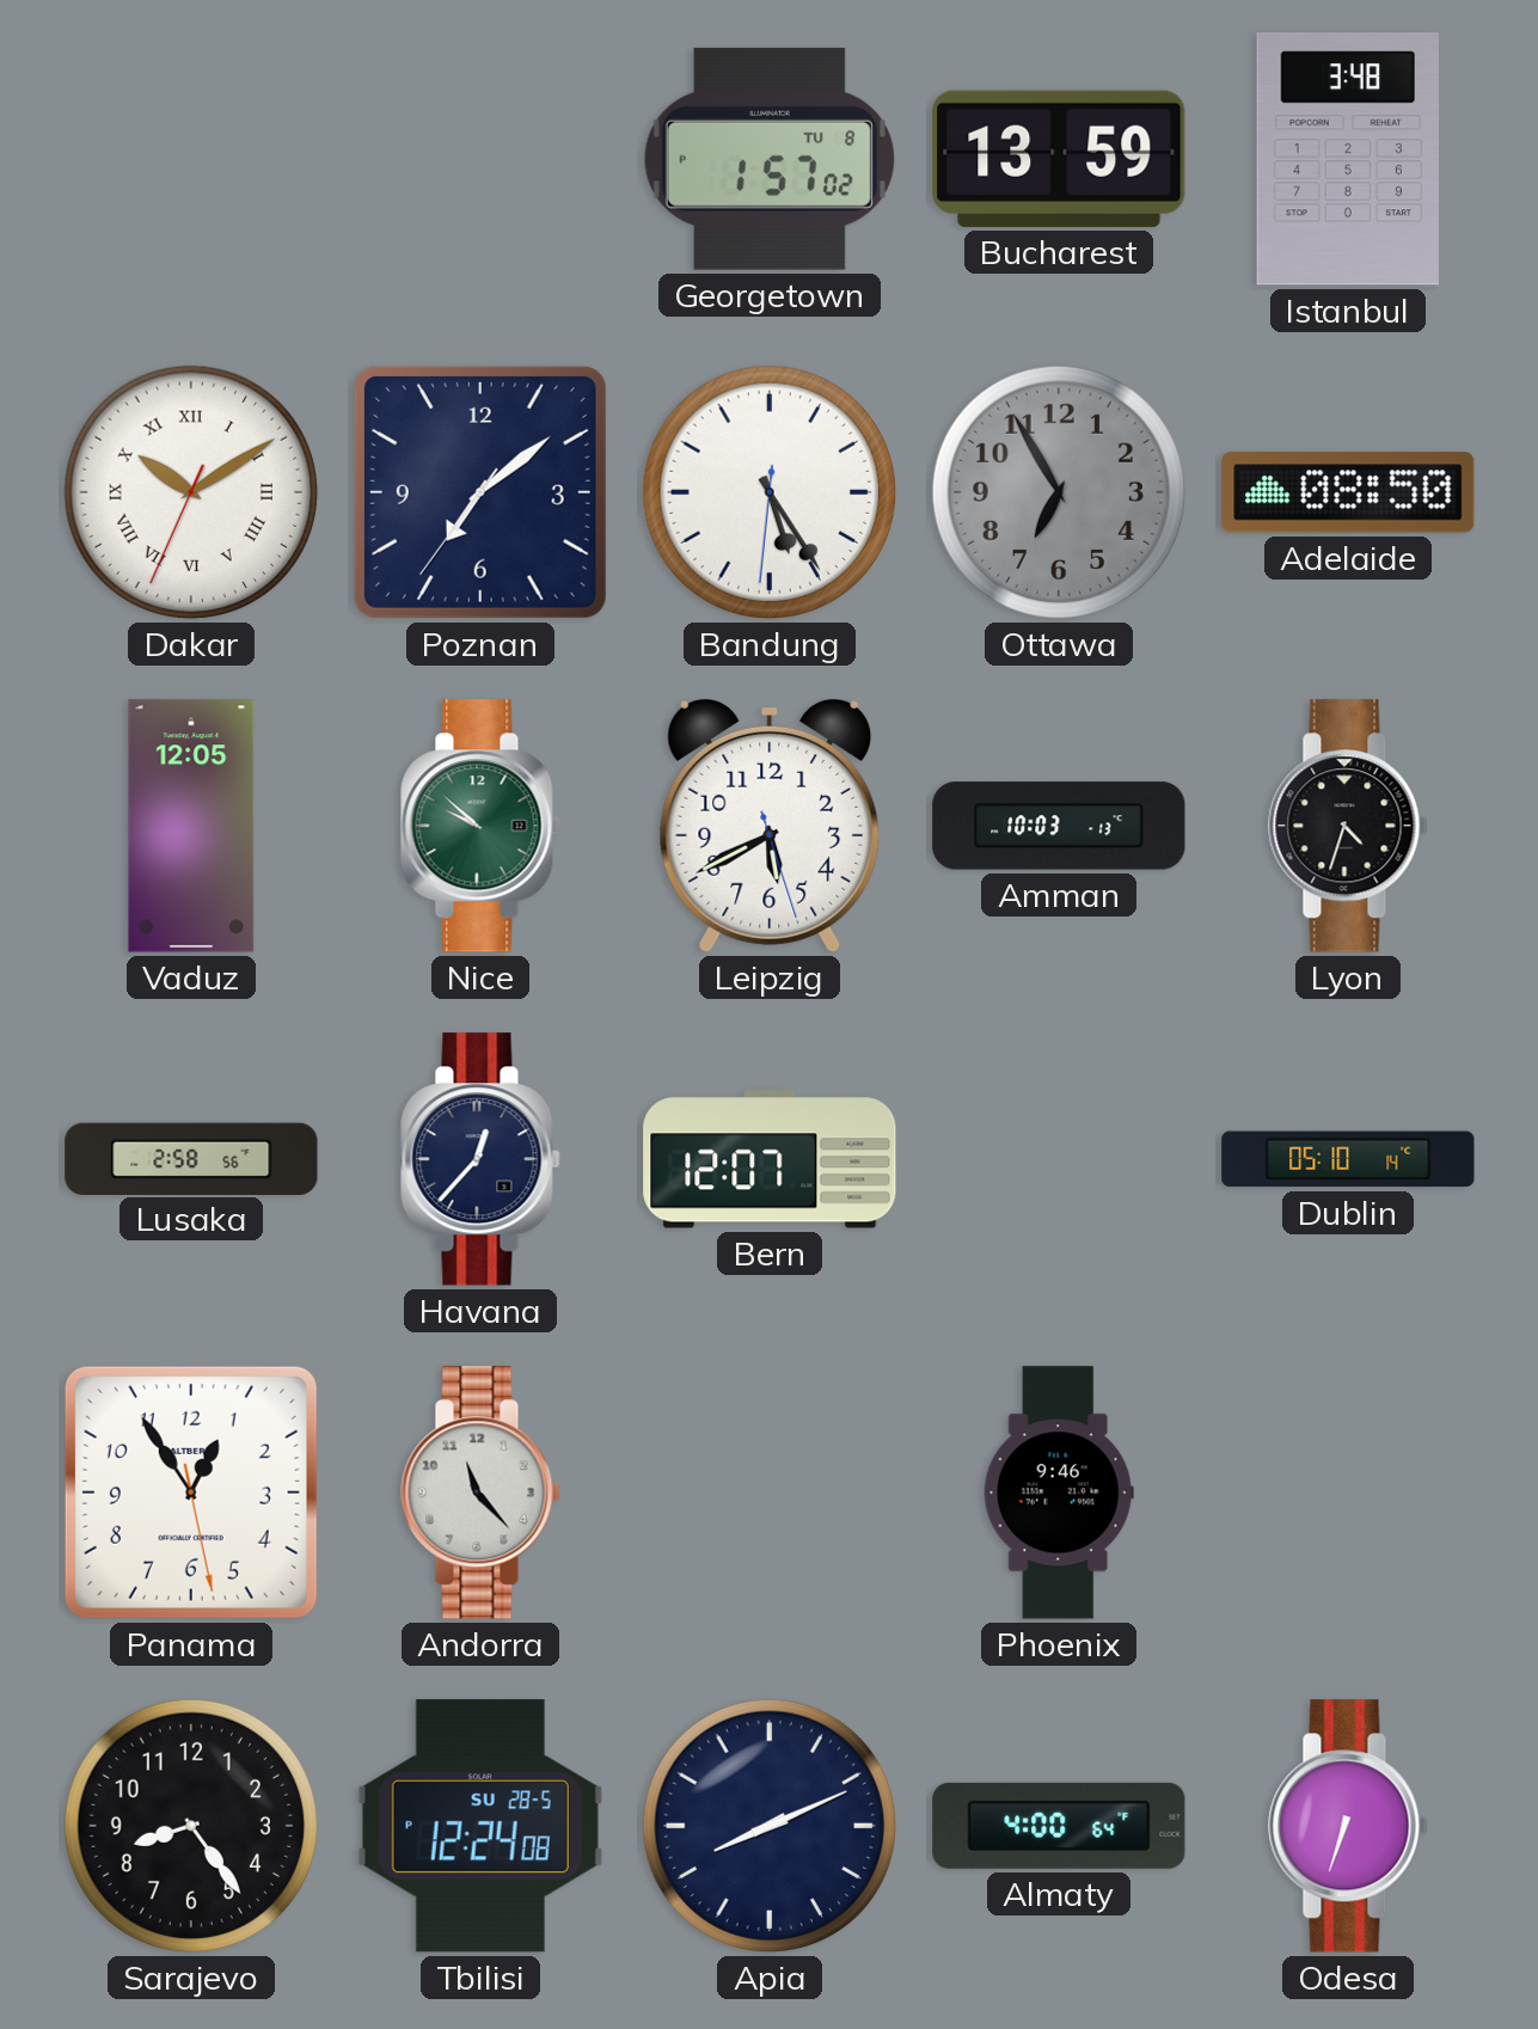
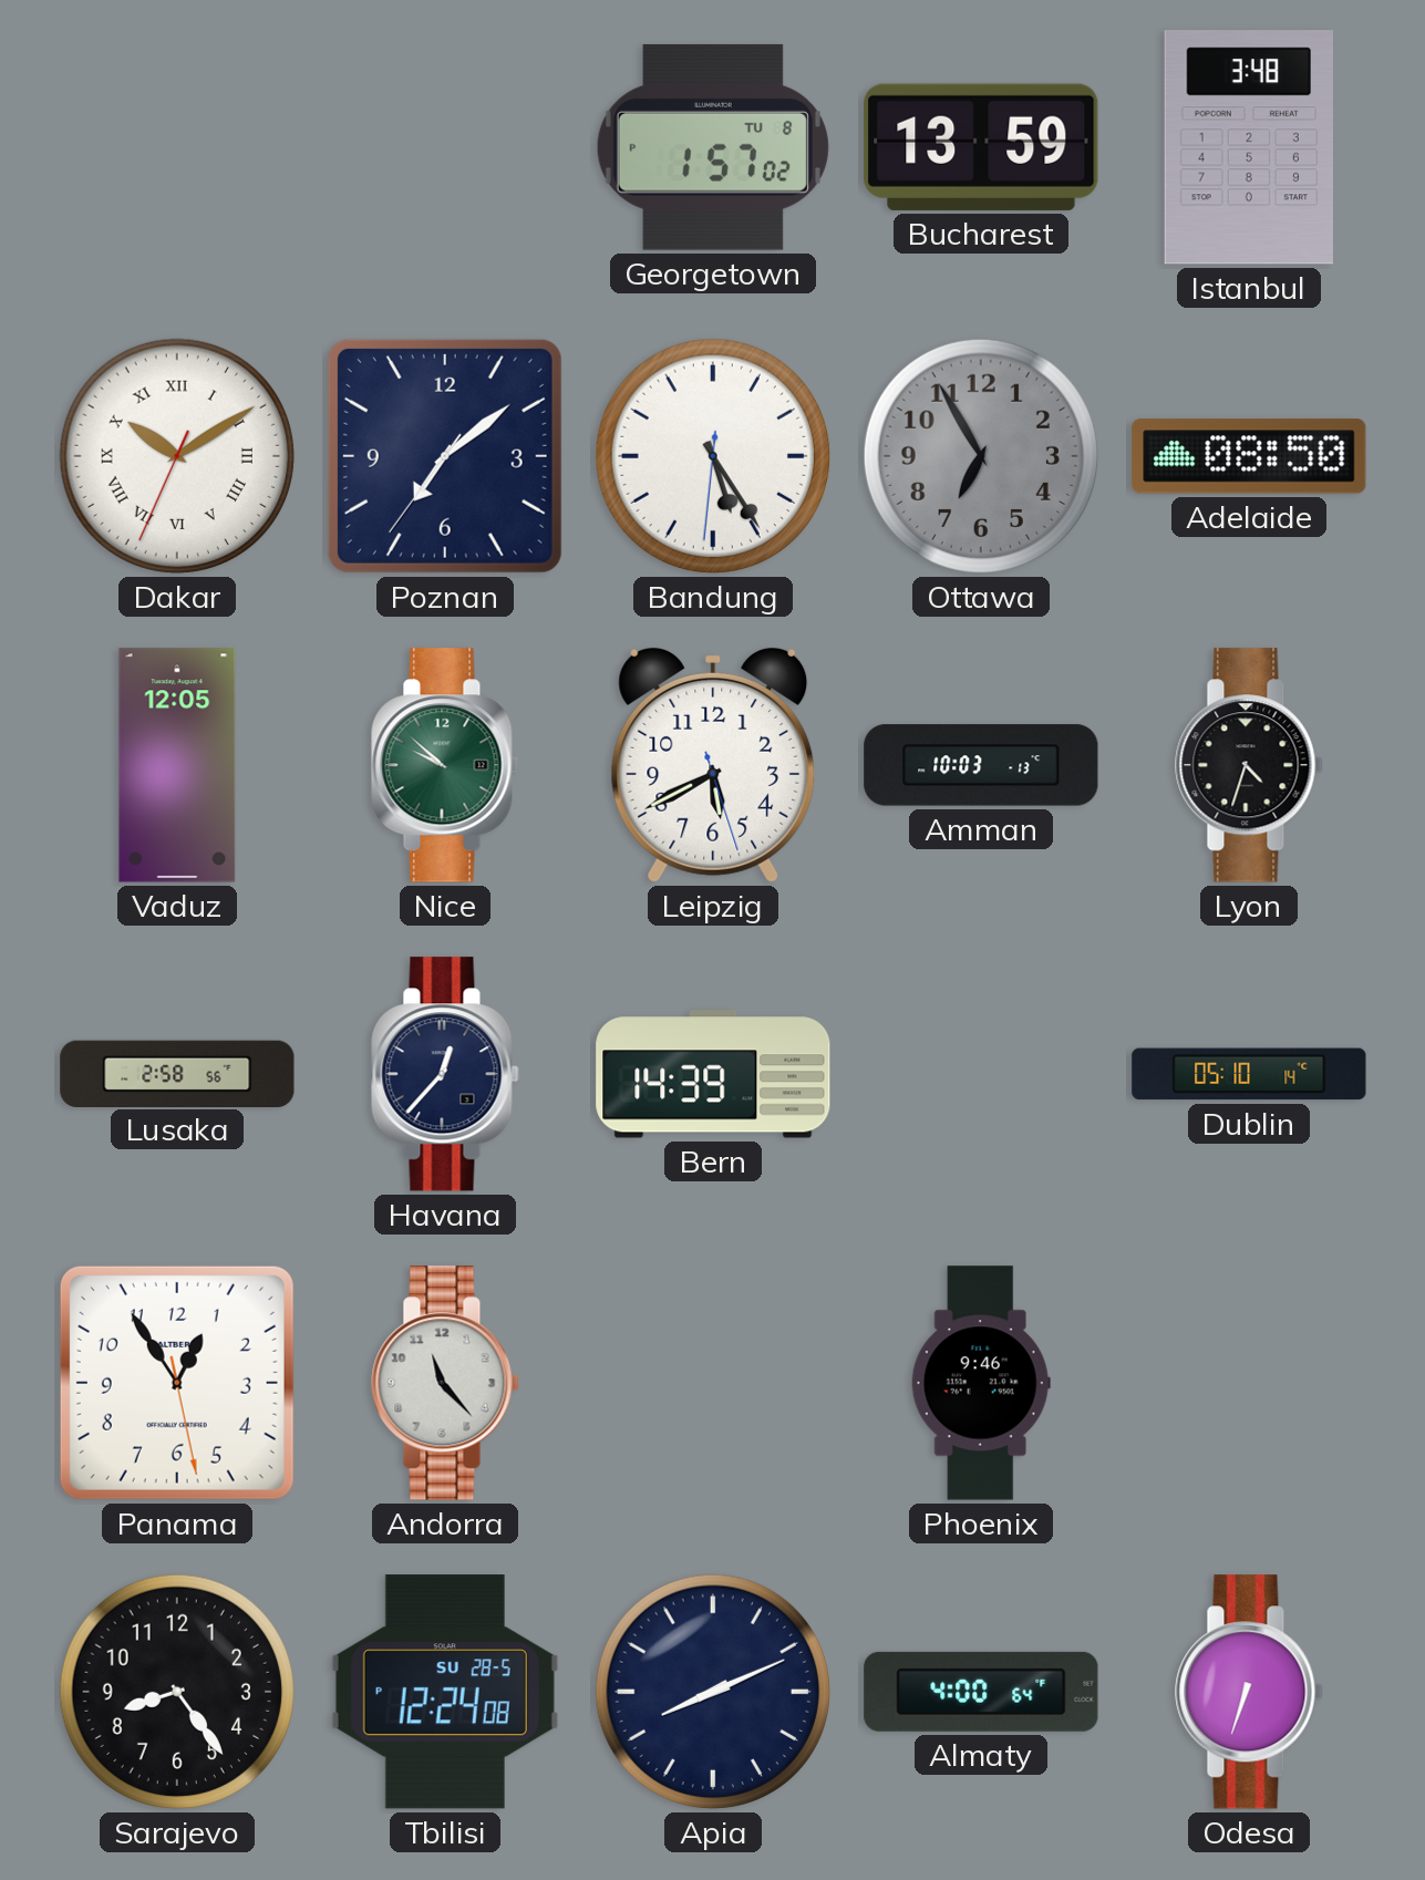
Bern: 12:07 -> 14:39 (713, 1074)
